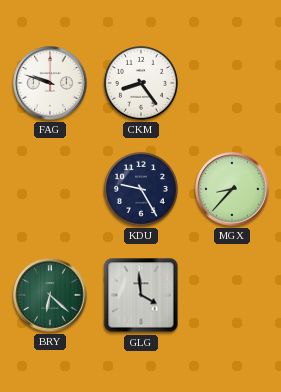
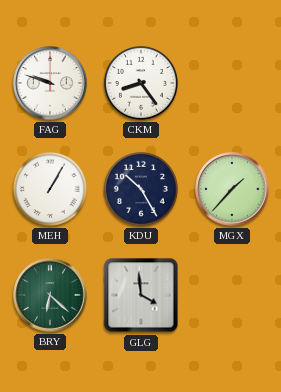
MEH: none -> 1:05 (50, 189)
KDU: 9:25 -> 10:25 (141, 189)
MGX: 8:37 -> 1:37 (232, 189)
